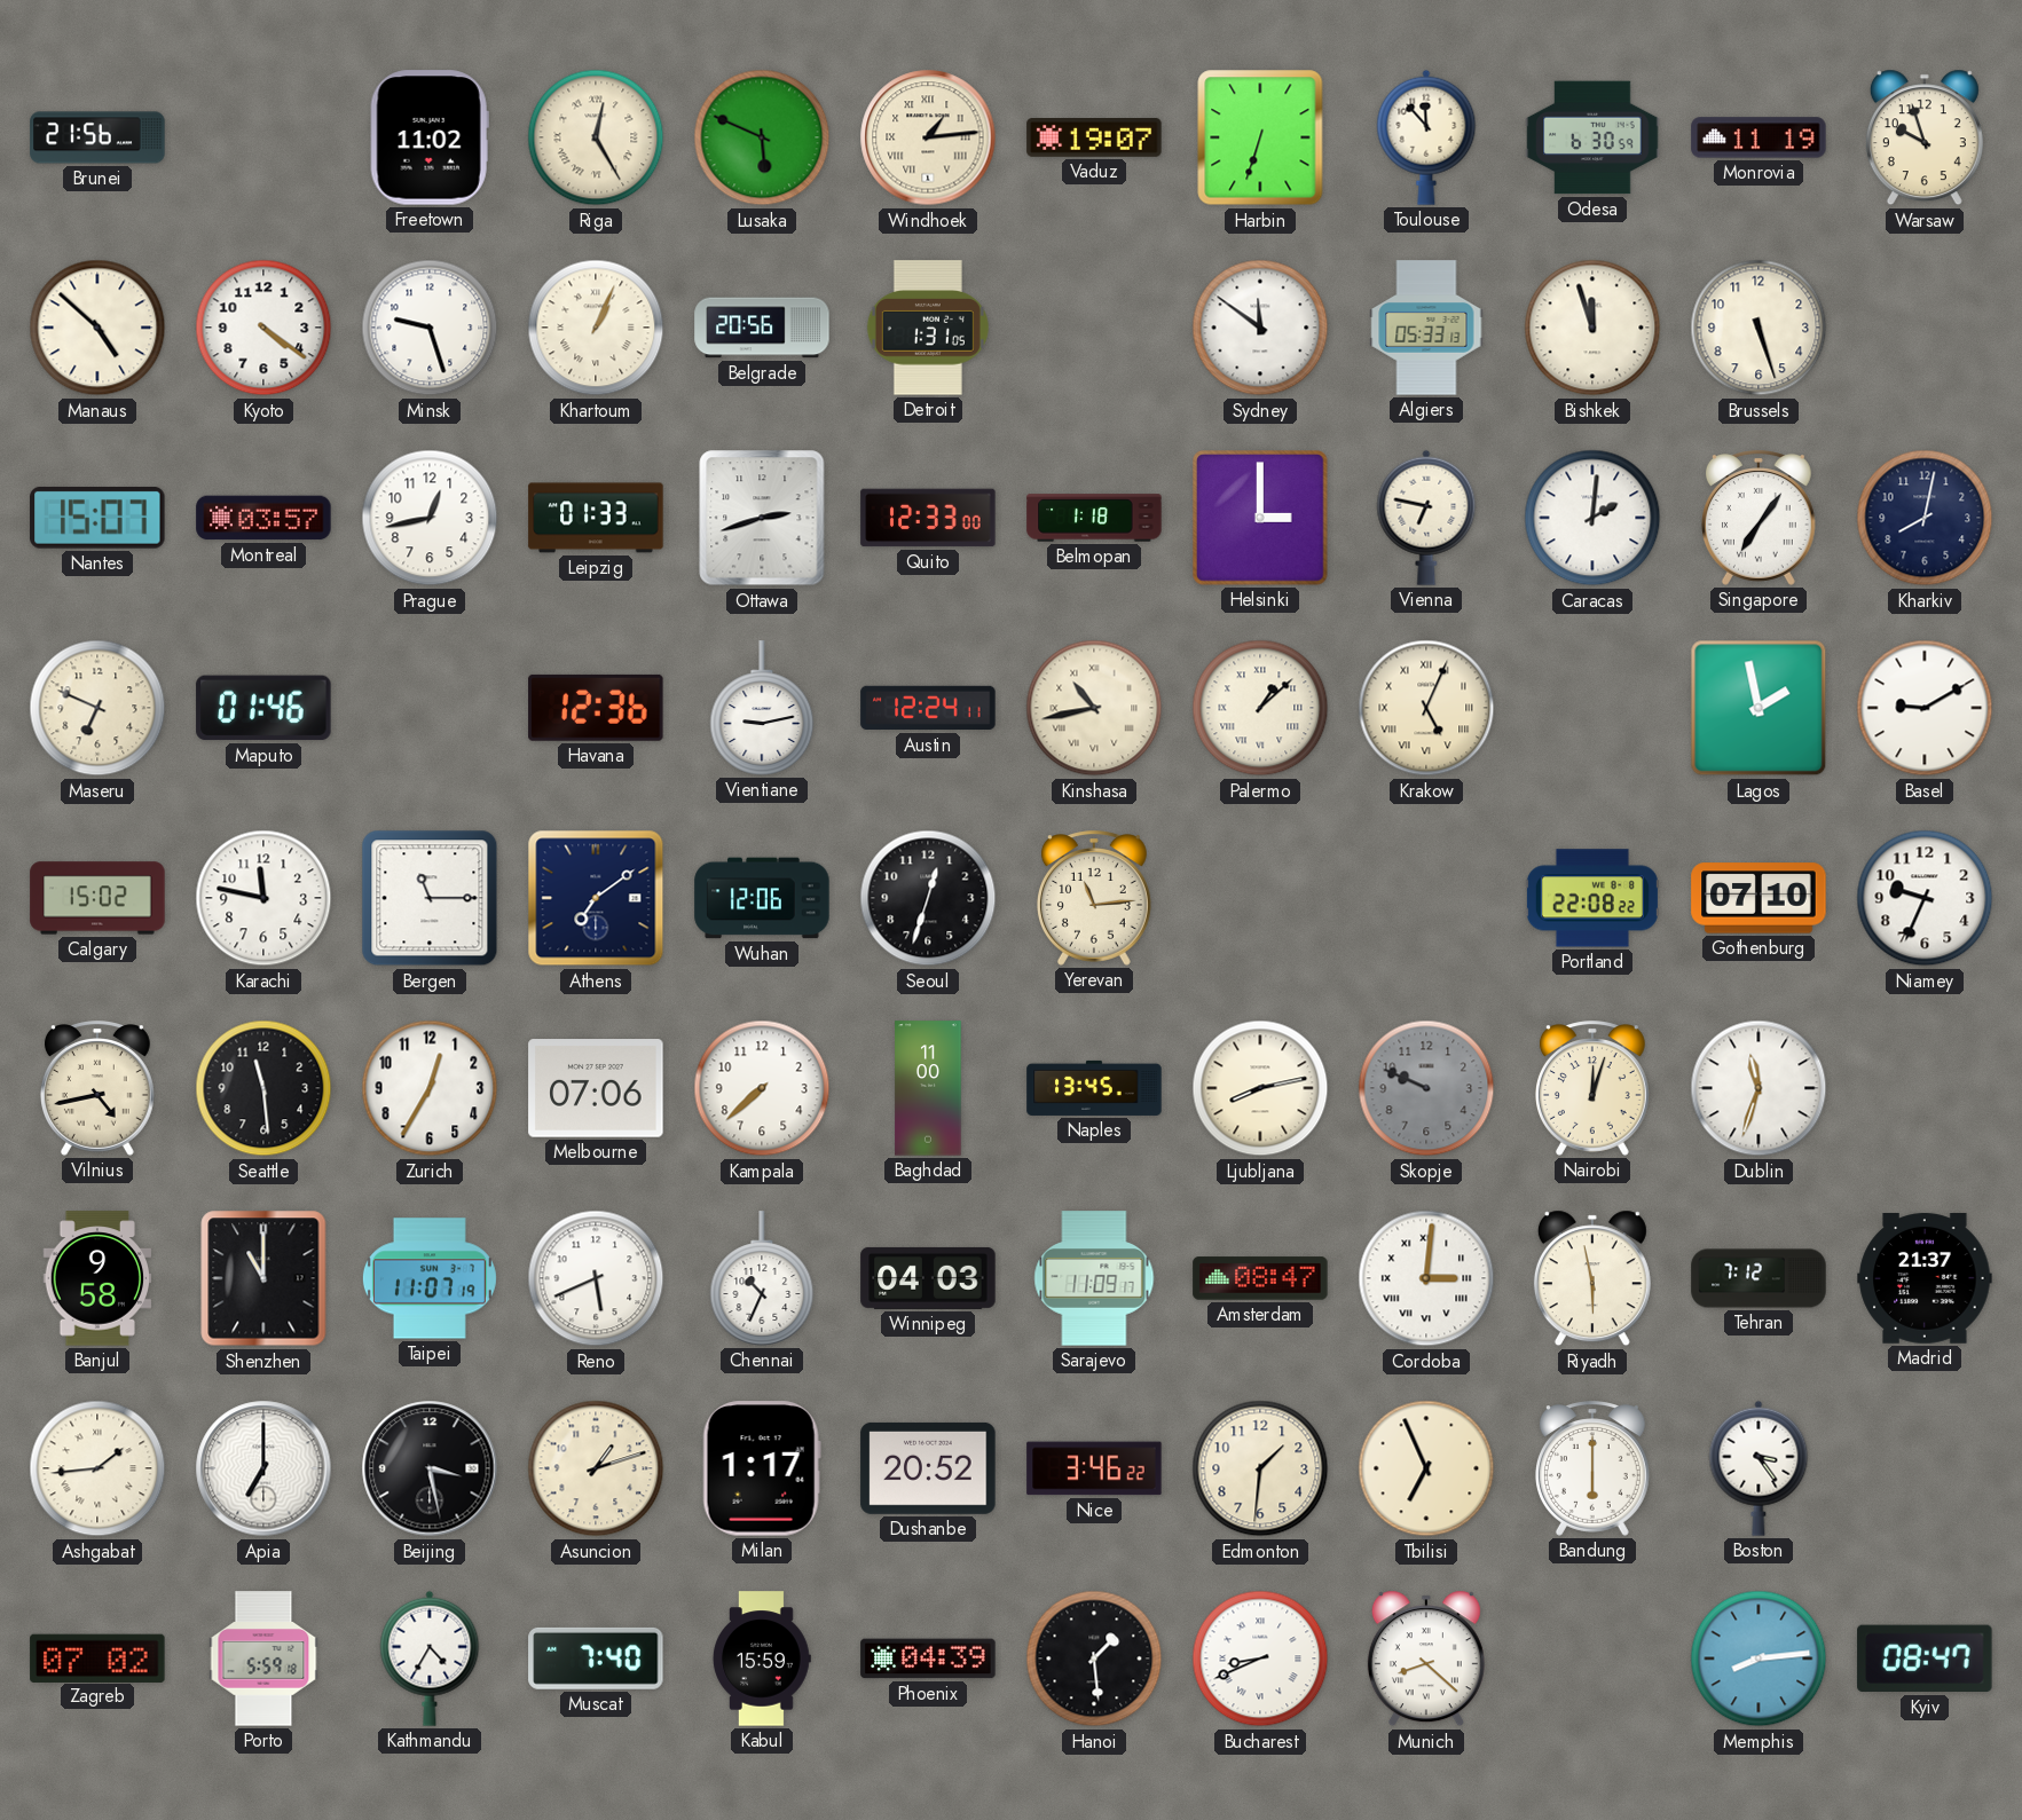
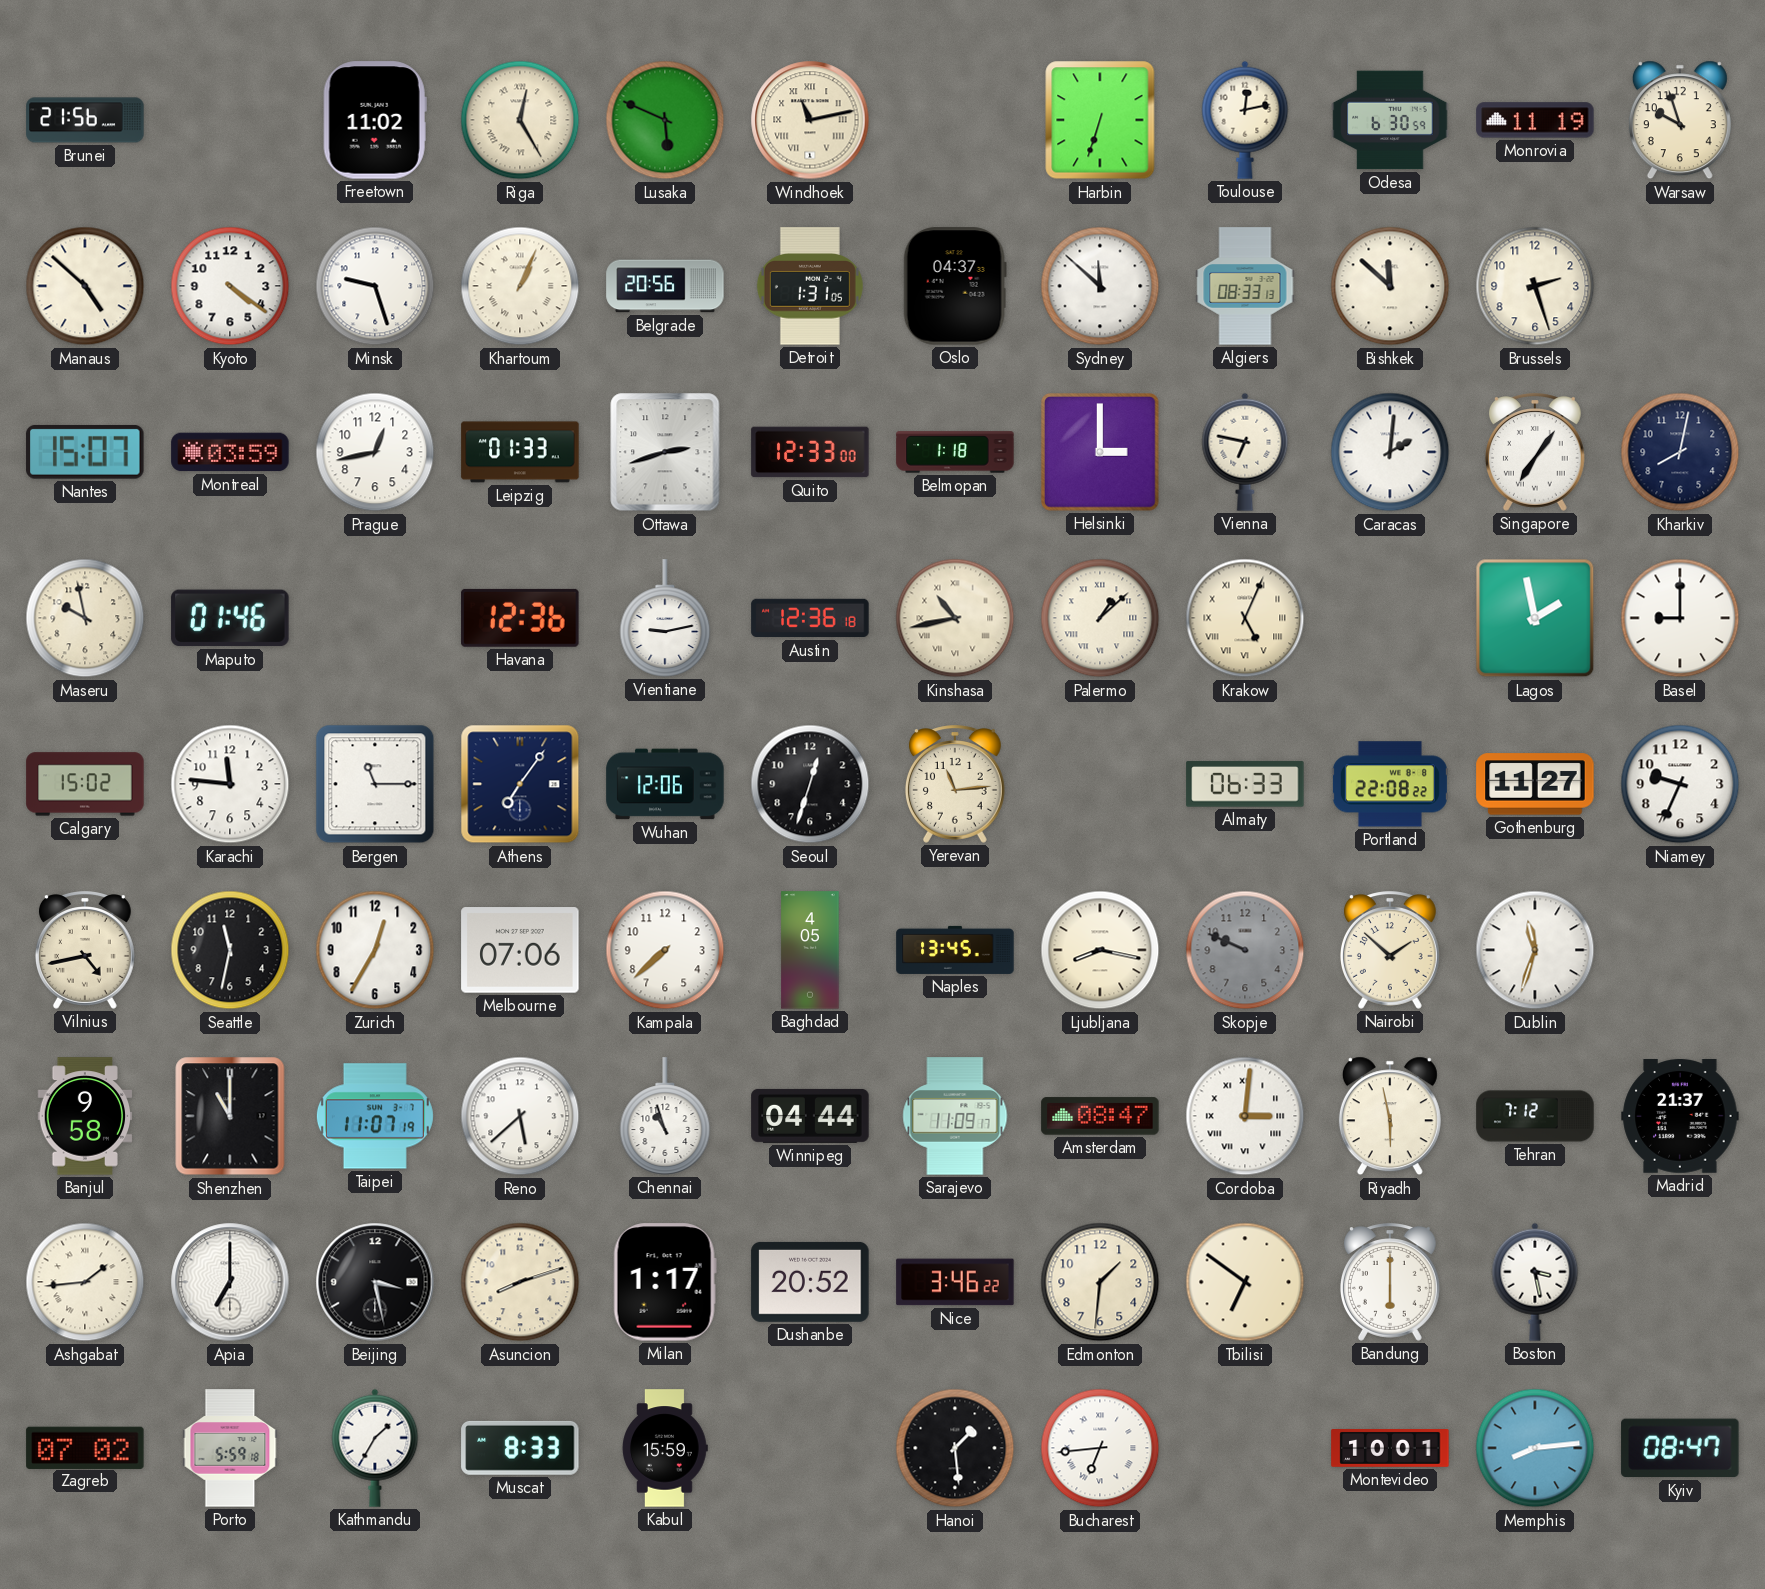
Windhoek: 1:14 -> 11:13 (810, 120)
Vaduz: 19:07 -> none (1094, 139)
Toulouse: 11:53 -> 12:13 (1245, 120)
Oslo: none -> 04:37 (955, 286)
Sydney: 11:51 -> 11:52 (1100, 286)
Algiers: 05:33 -> 08:33 (1245, 286)
Bishkek: 11:57 -> 11:52 (1390, 286)
Brussels: 5:27 -> 2:27 (1535, 286)
Montreal: 03:57 -> 03:59 (230, 452)
Maseru: 6:49 -> 9:58 (85, 618)
Austin: 12:24 -> 12:36 (810, 618)
Basel: 9:10 -> 9:00 (1680, 618)
Karachi: 11:47 -> 11:46 (230, 784)
Athens: 7:09 -> 7:06 (520, 784)
Almaty: none -> 06:33 (1245, 784)
Gothenburg: 07:10 -> 11:27 (1535, 784)
Seattle: 11:29 -> 11:32 (230, 950)
Baghdad: 11:00 -> 4:05 (810, 950)
Ljubljana: 8:13 -> 8:17 (1100, 950)
Nairobi: 12:03 -> 1:52 (1390, 950)
Reno: 5:41 -> 5:38 (520, 1116)
Chennai: 10:34 -> 10:57 (665, 1116)
Winnipeg: 04:03 -> 04:44 (810, 1116)
Asuncion: 1:12 -> 8:12 (520, 1282)
Tbilisi: 6:56 -> 6:51 (1245, 1282)
Boston: 3:24 -> 3:28 (1535, 1282)
Kathmandu: 4:35 -> 1:35 (375, 1448)
Muscat: 7:40 -> 8:33 (520, 1448)
Phoenix: 04:39 -> none (928, 1659)
Bucharest: 8:41 -> 6:44 (1100, 1448)
Munich: 8:22 -> none (1426, 1659)
Montevideo: none -> 10:01 (1390, 1449)
